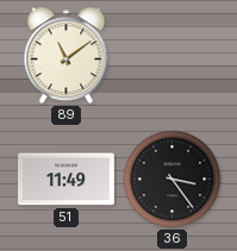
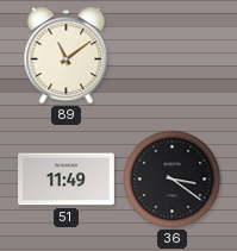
36: 3:24 -> 3:21 (173, 180)
